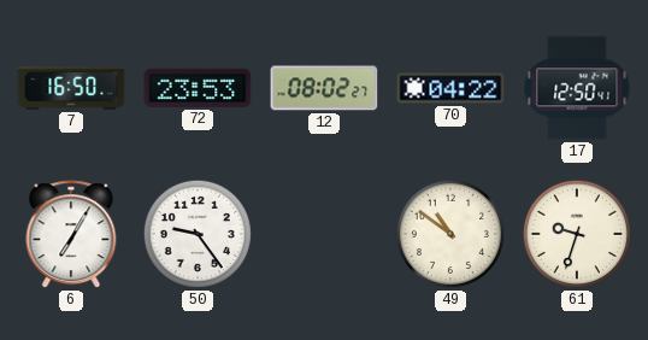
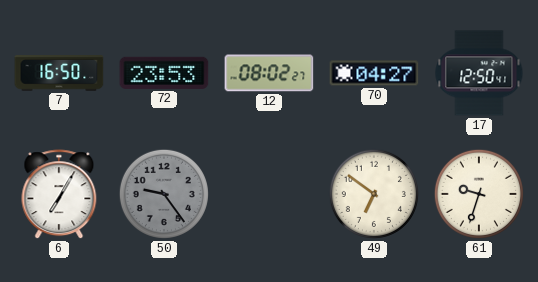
70: 04:22 -> 04:27 (374, 73)
50 dial: white -> grey (164, 194)
49: 10:51 -> 6:51 (374, 194)
